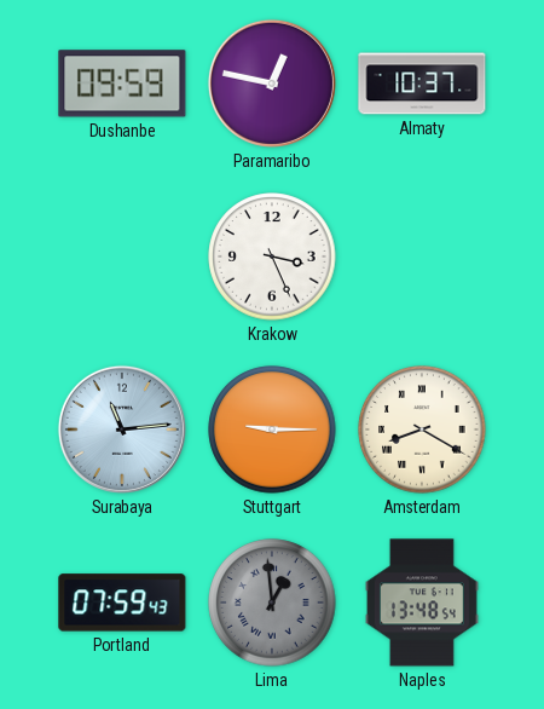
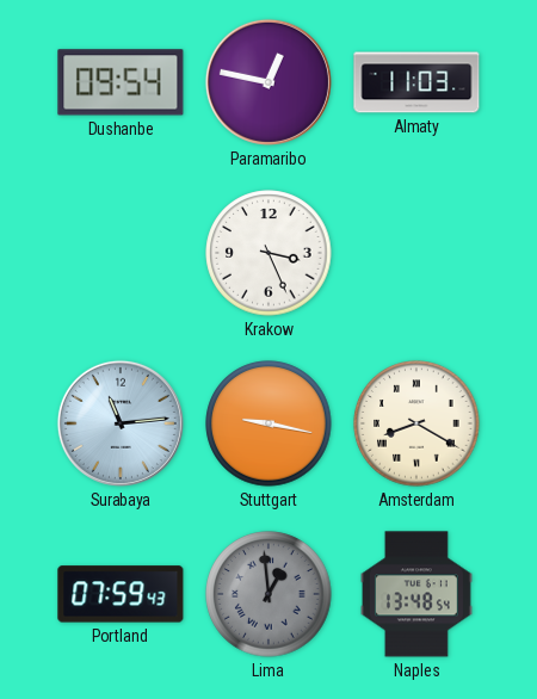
Dushanbe: 09:59 -> 09:54 (121, 82)
Almaty: 10:37 -> 11:03 (416, 82)
Stuttgart: 9:15 -> 9:17 (268, 423)
